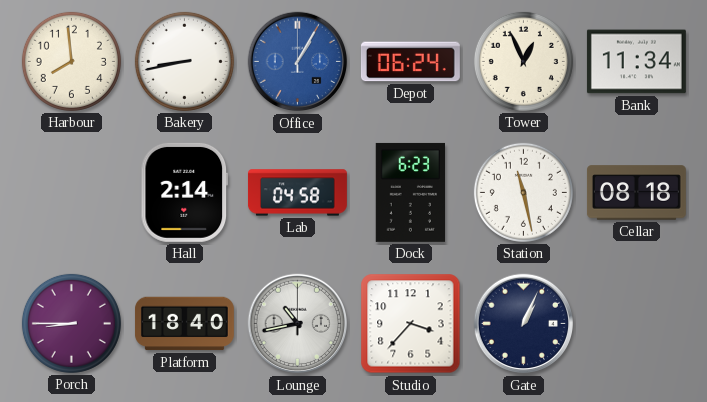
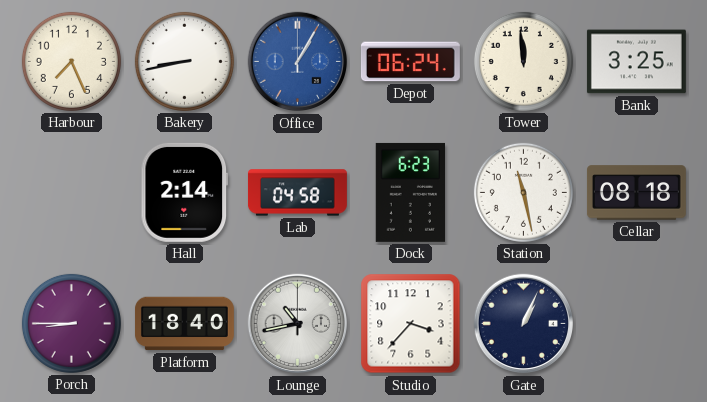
Harbour: 7:59 -> 7:26 (71, 61)
Tower: 12:56 -> 11:59 (523, 61)
Bank: 11:34 -> 3:25 (636, 62)
